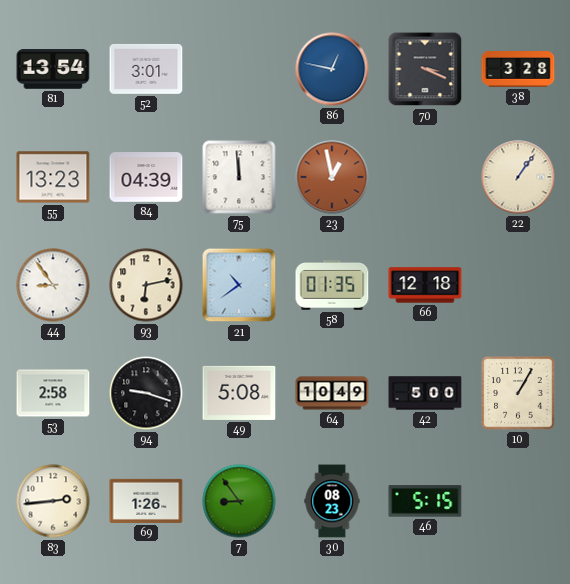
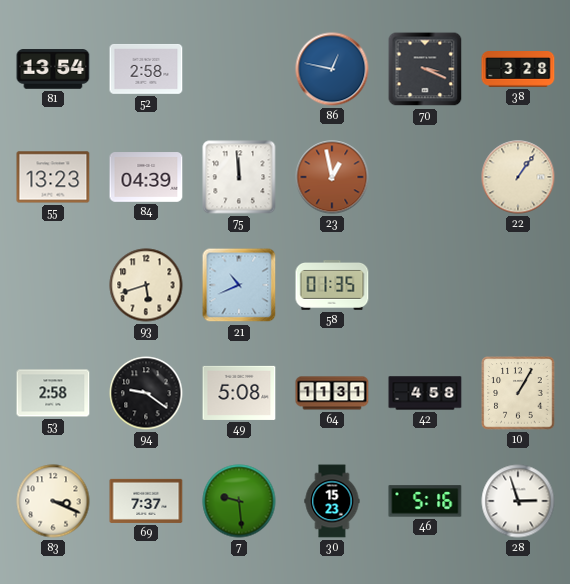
52: 3:01 -> 2:58 (146, 69)
44: 8:54 -> none (53, 285)
93: 6:13 -> 5:42 (146, 285)
21: 10:39 -> 10:41 (239, 285)
66: 12:18 -> none (425, 285)
94: 9:18 -> 9:21 (146, 393)
64: 10:49 -> 11:31 (332, 393)
42: 5:00 -> 4:58 (425, 393)
83: 2:44 -> 3:19 (53, 501)
69: 1:26 -> 7:37 (146, 501)
7: 8:54 -> 9:29 (239, 501)
30: 08:23 -> 15:23 (332, 501)
46: 5:15 -> 5:16 (425, 501)
28: none -> 2:57 (518, 501)
